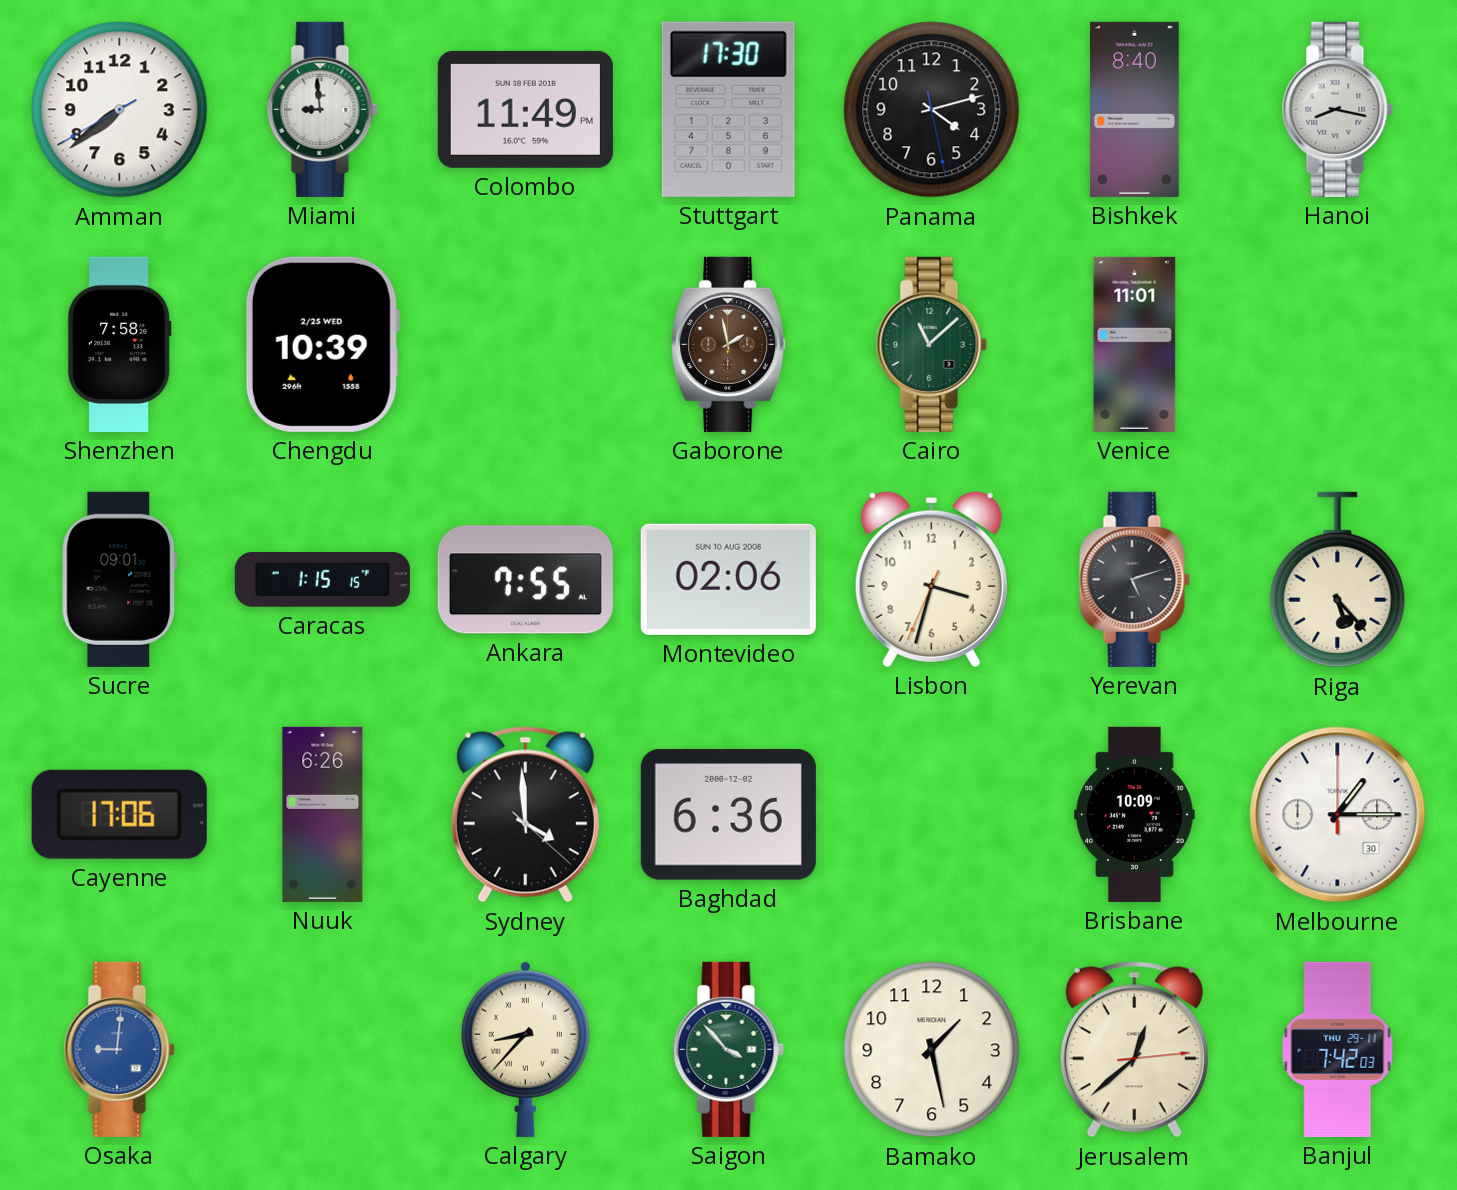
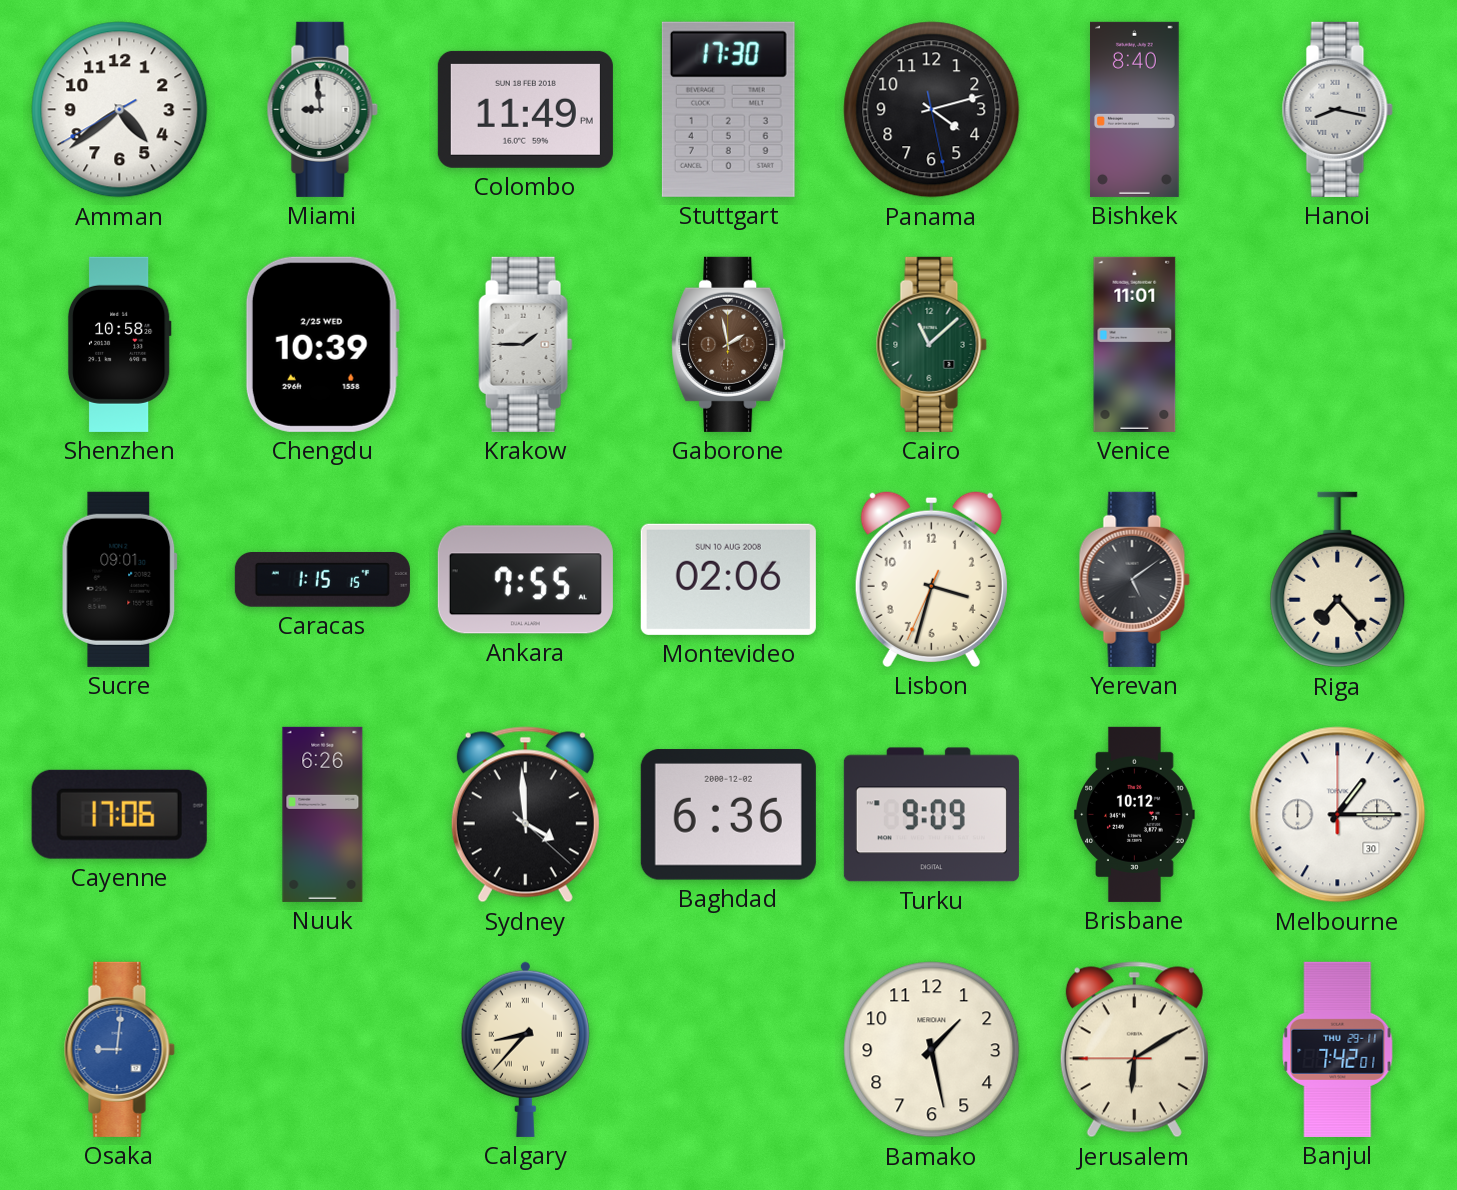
Amman: 7:38 -> 4:38 (120, 110)
Shenzhen: 7:58 -> 10:58 (119, 344)
Krakow: none -> 1:45 (526, 344)
Yerevan: 5:12 -> 5:09 (1134, 579)
Riga: 5:23 -> 7:23 (1338, 580)
Turku: none -> 9:09 (931, 815)
Brisbane: 10:09 -> 10:12 (1135, 814)
Saigon: 3:53 -> none (728, 1049)
Jerusalem: 12:38 -> 6:09 (1134, 1050)
Banjul: 7:42:03 -> 7:42:01 (1338, 1049)
